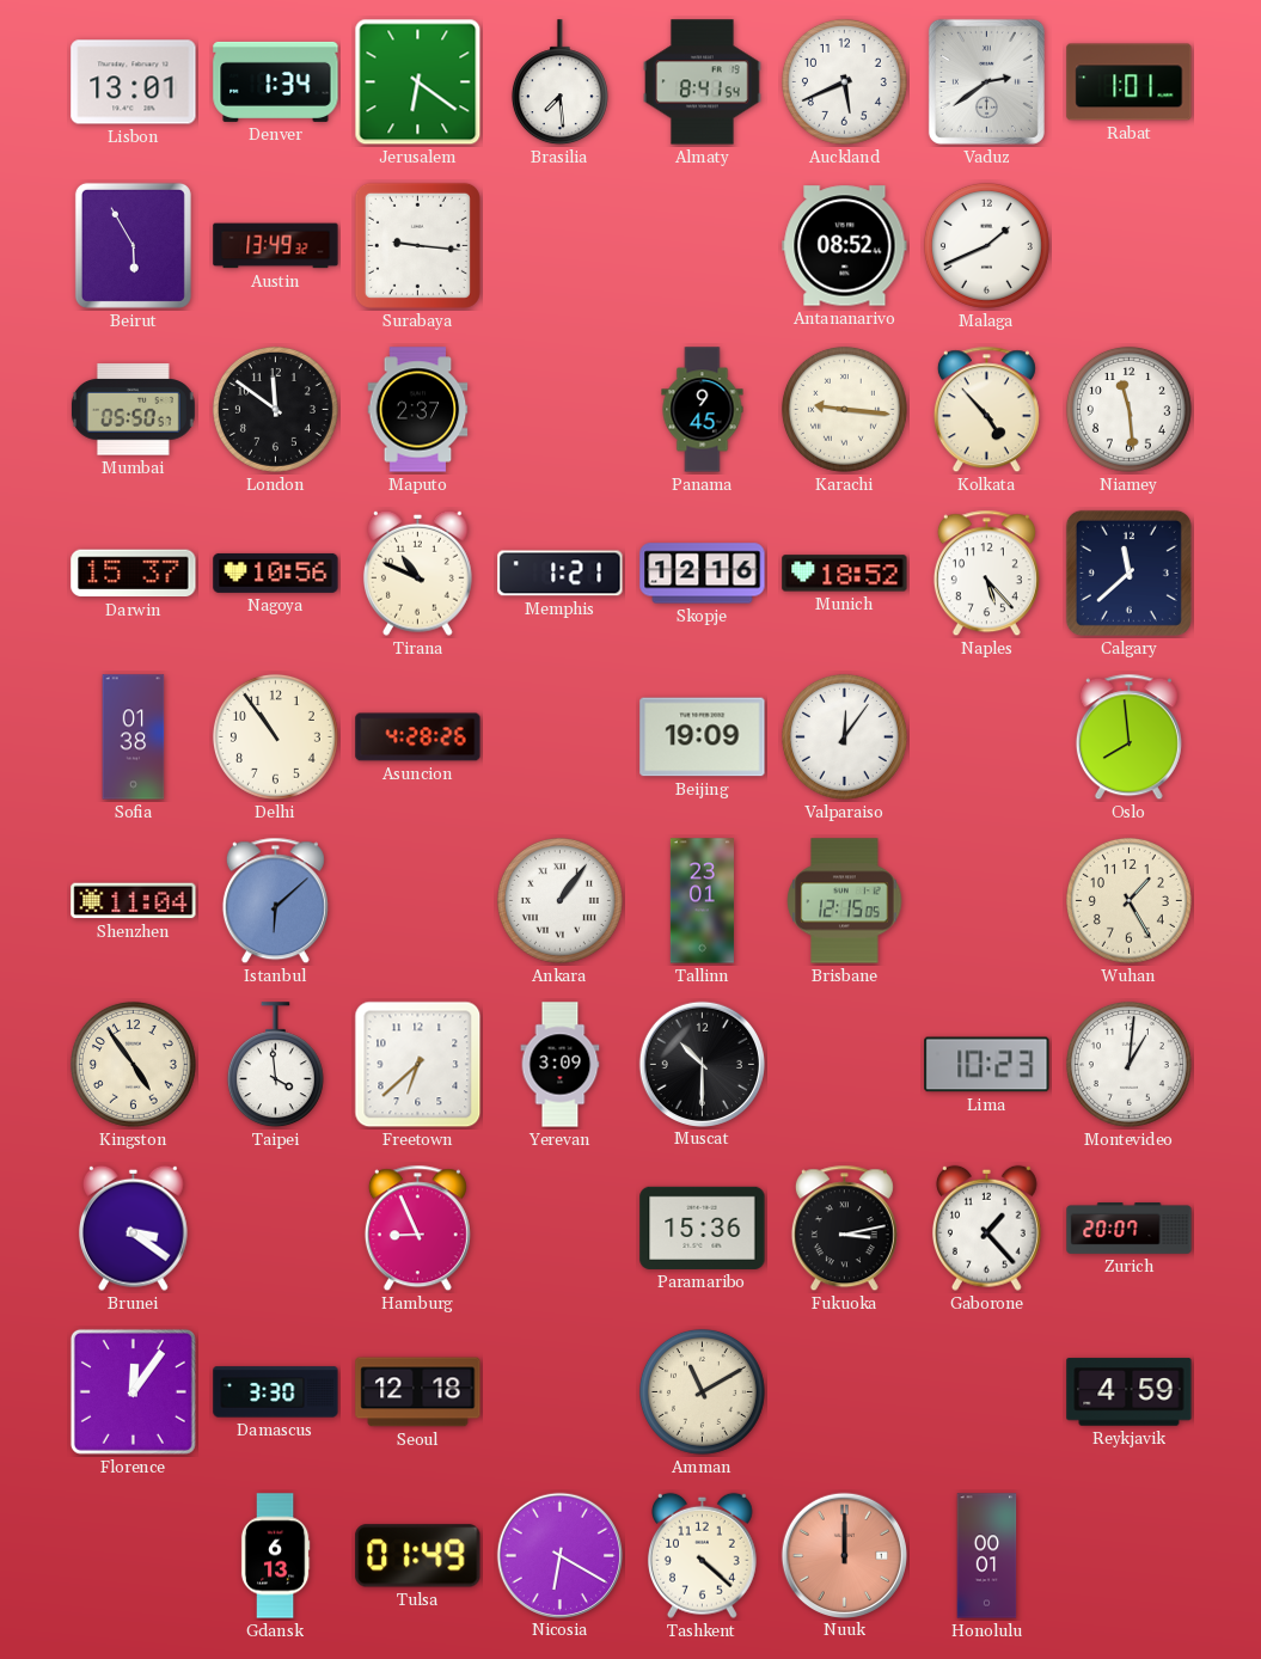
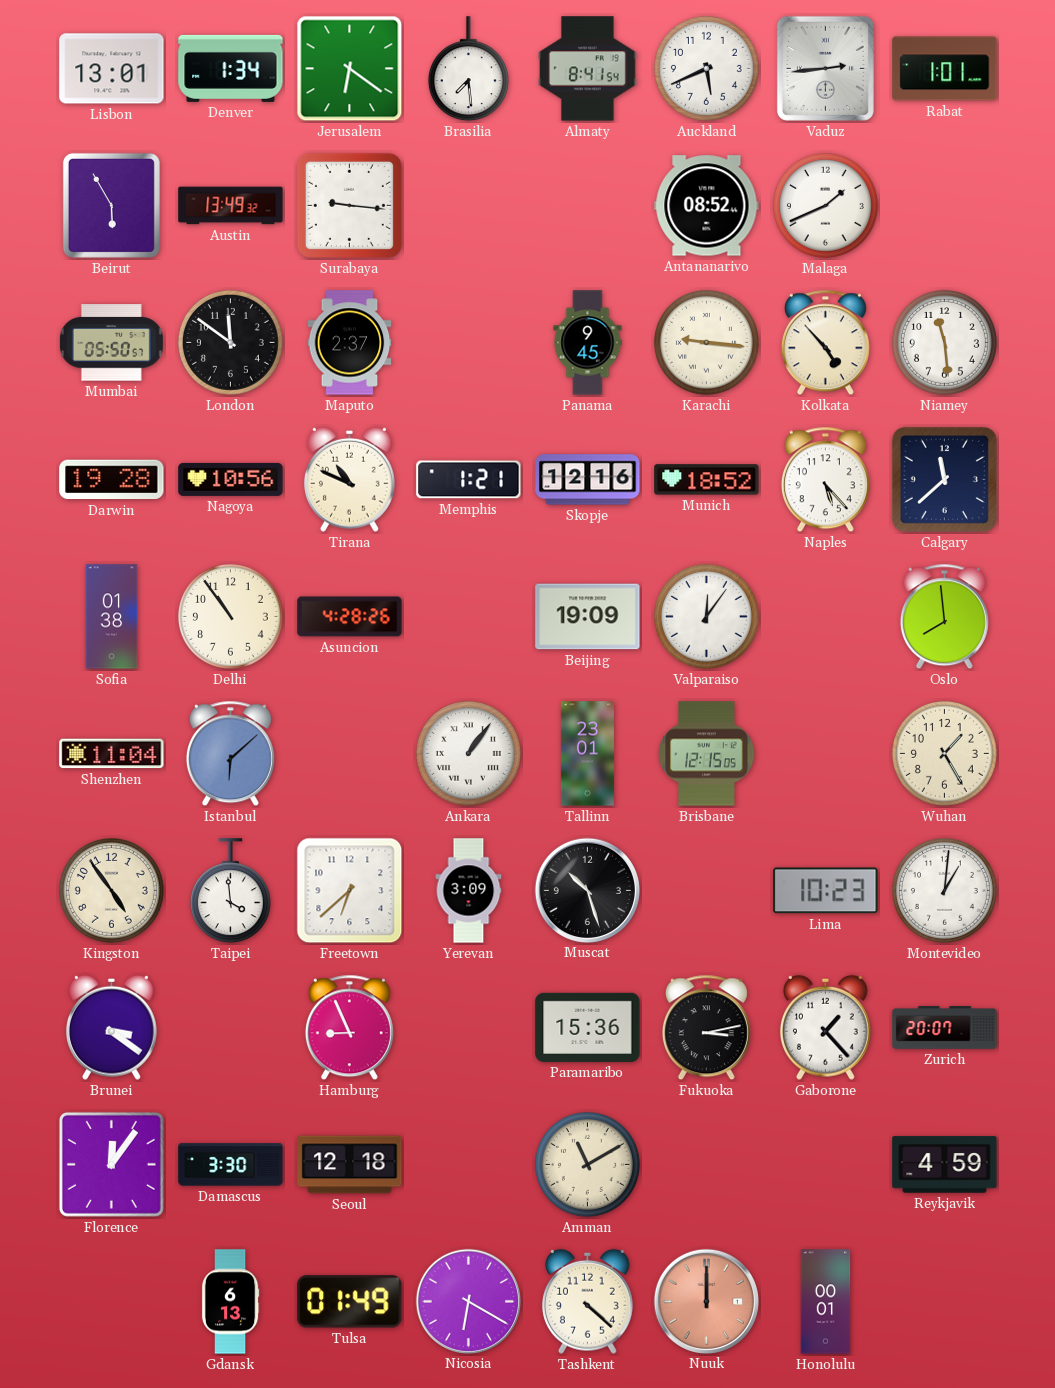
Vaduz: 2:39 -> 2:44 (825, 68)
Darwin: 15:37 -> 19:28 (112, 480)
Muscat: 10:30 -> 10:27 (587, 890)
